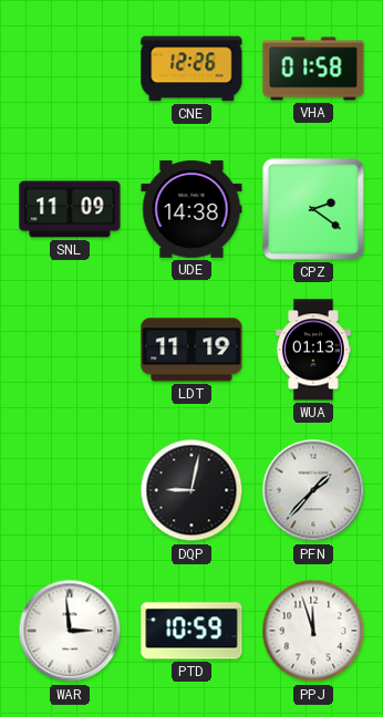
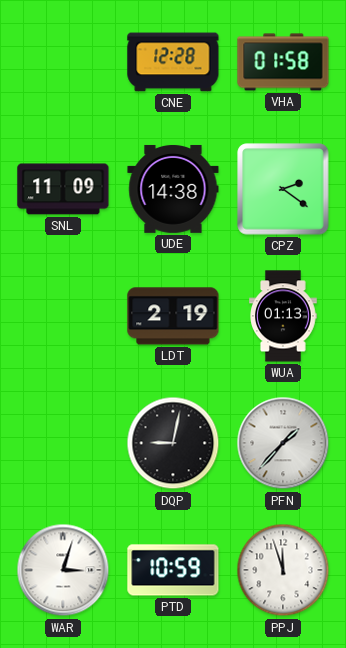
CNE: 12:26 -> 12:28 (173, 62)
LDT: 11:19 -> 2:19 (173, 316)
WAR: 2:59 -> 3:03 (63, 570)
